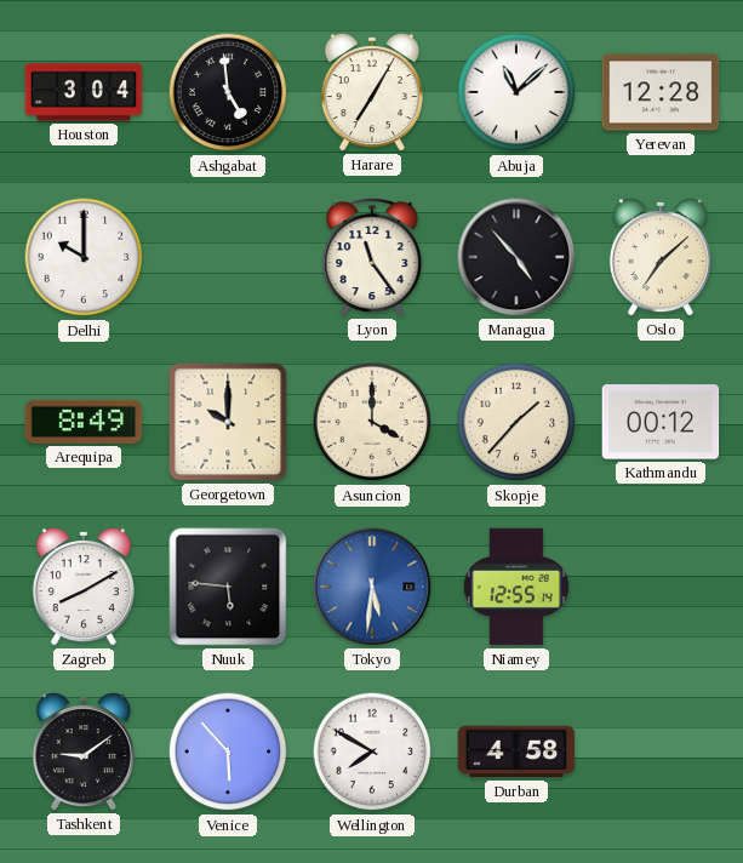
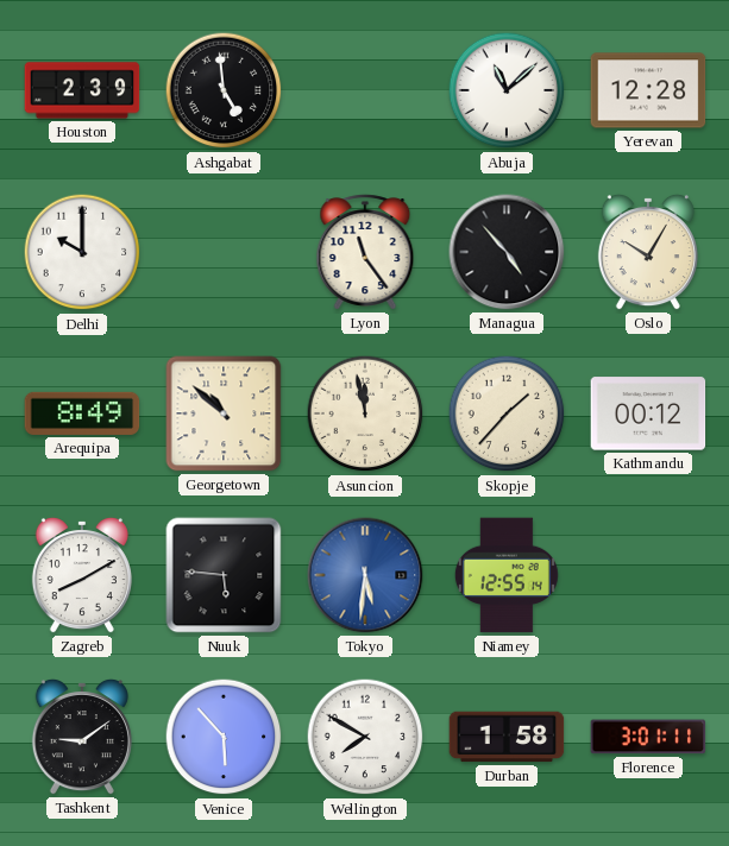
Houston: 3:04 -> 2:39 (82, 90)
Harare: 7:05 -> none (372, 92)
Oslo: 7:08 -> 10:05 (648, 252)
Georgetown: 10:00 -> 10:52 (224, 413)
Asuncion: 4:00 -> 11:58 (365, 413)
Durban: 4:58 -> 1:58 (507, 737)
Florence: none -> 3:01 (648, 737)
